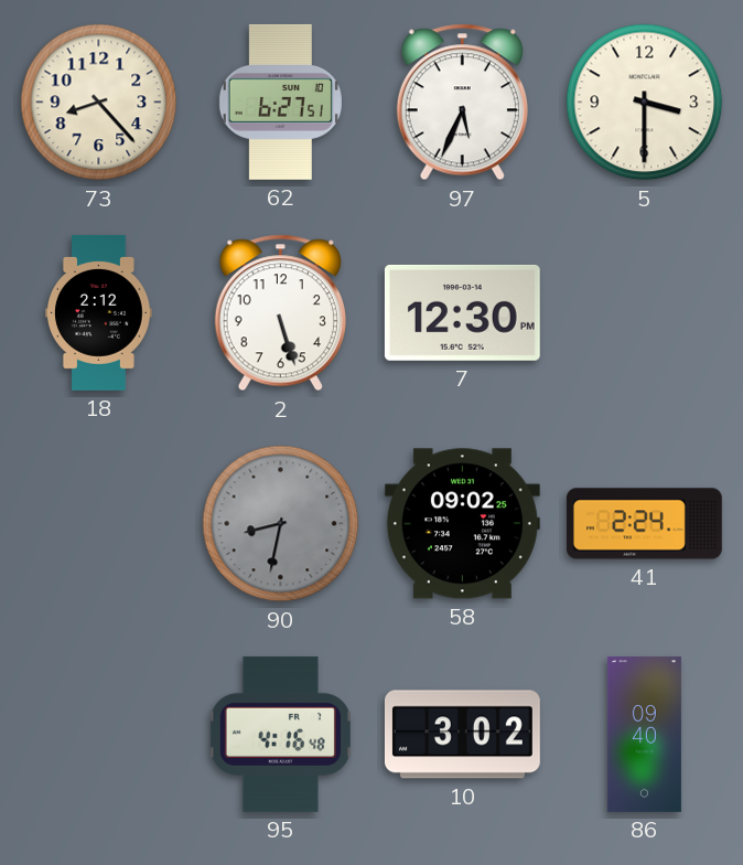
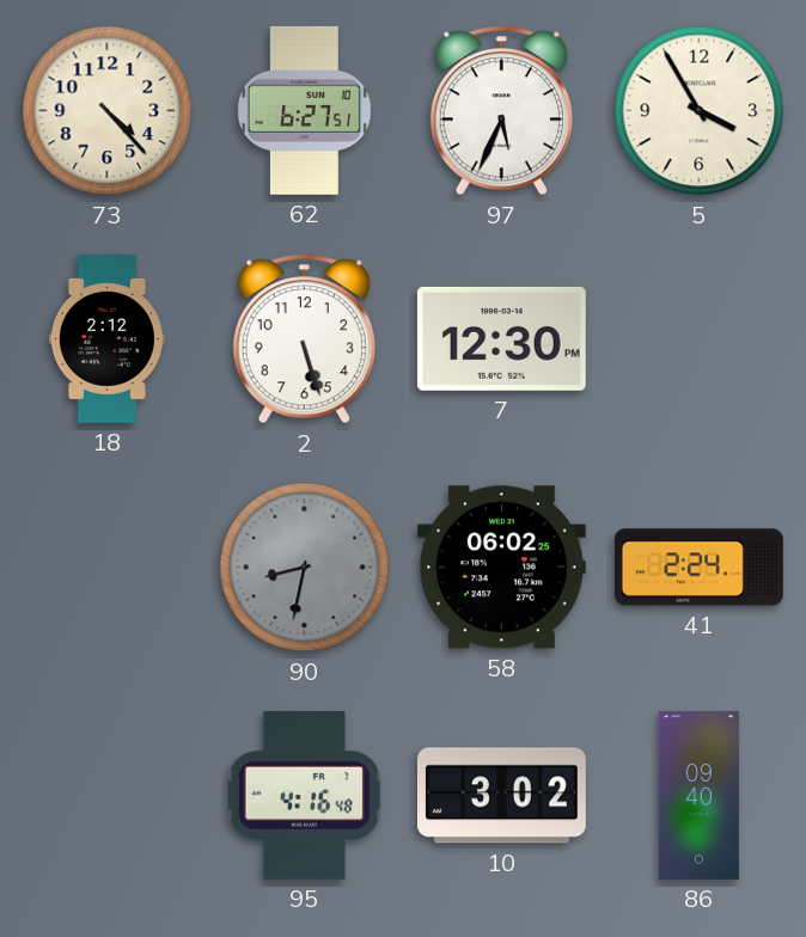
73: 8:23 -> 4:23 (108, 111)
5: 3:30 -> 3:55 (700, 111)
58: 09:02 -> 06:02 (501, 568)
